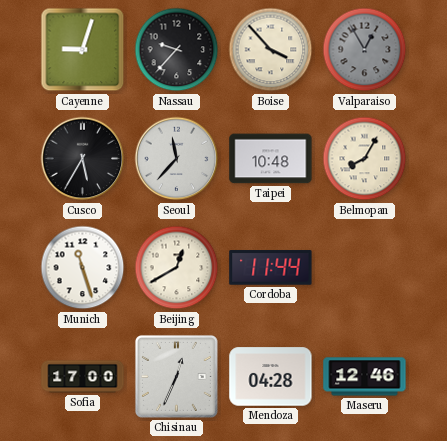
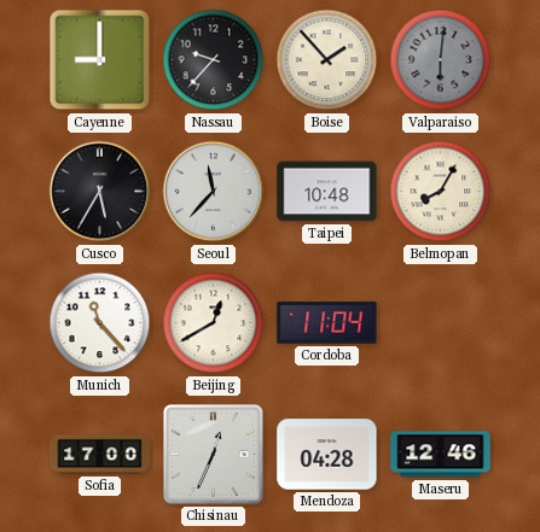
Cayenne: 9:03 -> 9:00 (100, 60)
Boise: 3:53 -> 1:53 (327, 60)
Valparaiso: 12:55 -> 6:01 (441, 60)
Munich: 11:27 -> 11:23 (100, 323)
Cordoba: 11:44 -> 11:04 (327, 323)
